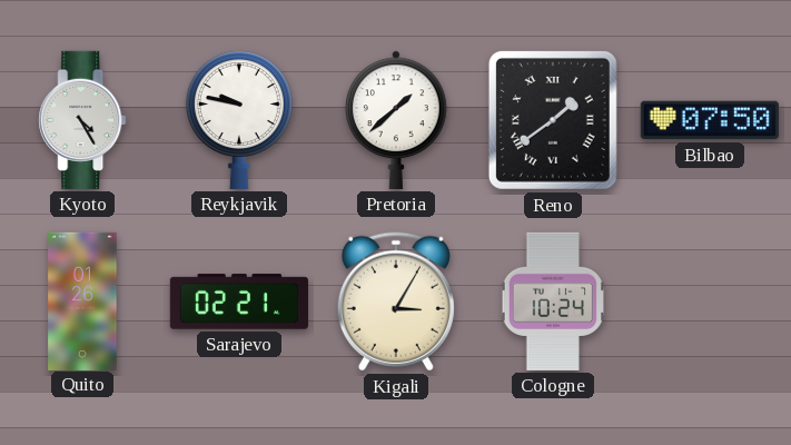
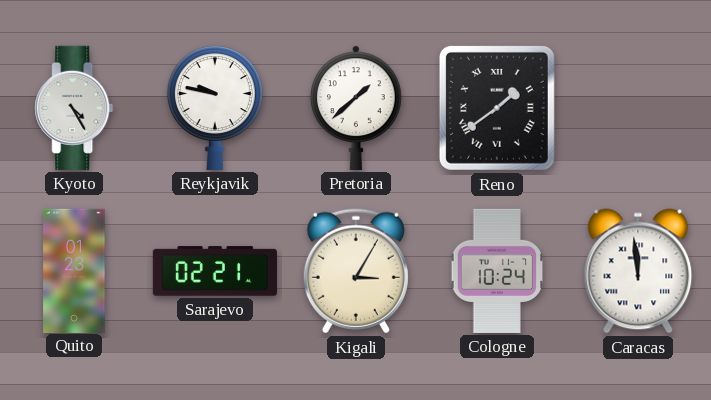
Bilbao: 07:50 -> none (710, 120)
Quito: 01:26 -> 01:23 (74, 270)
Caracas: none -> 11:59 (638, 271)
